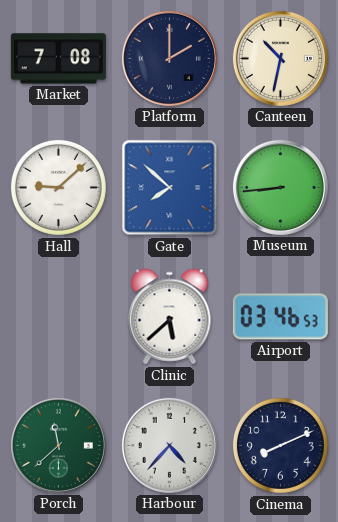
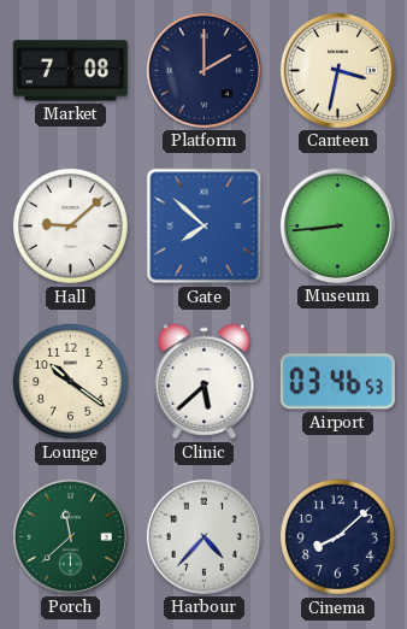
Canteen: 10:32 -> 3:32 (337, 70)
Lounge: none -> 10:21 (70, 381)
Cinema: 8:11 -> 8:08 (337, 536)
